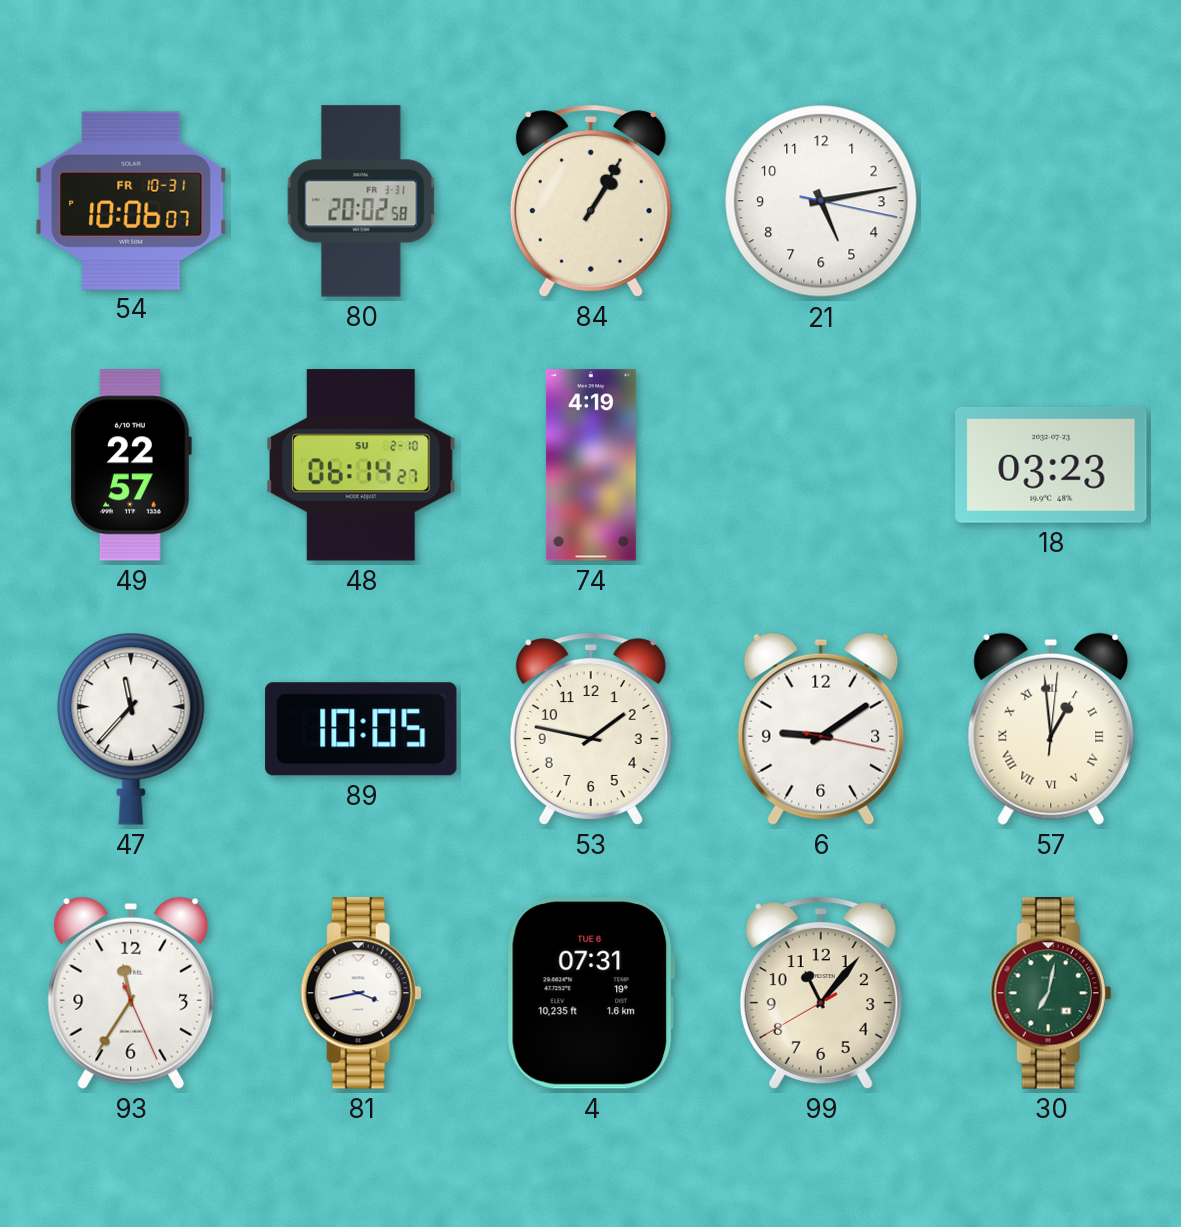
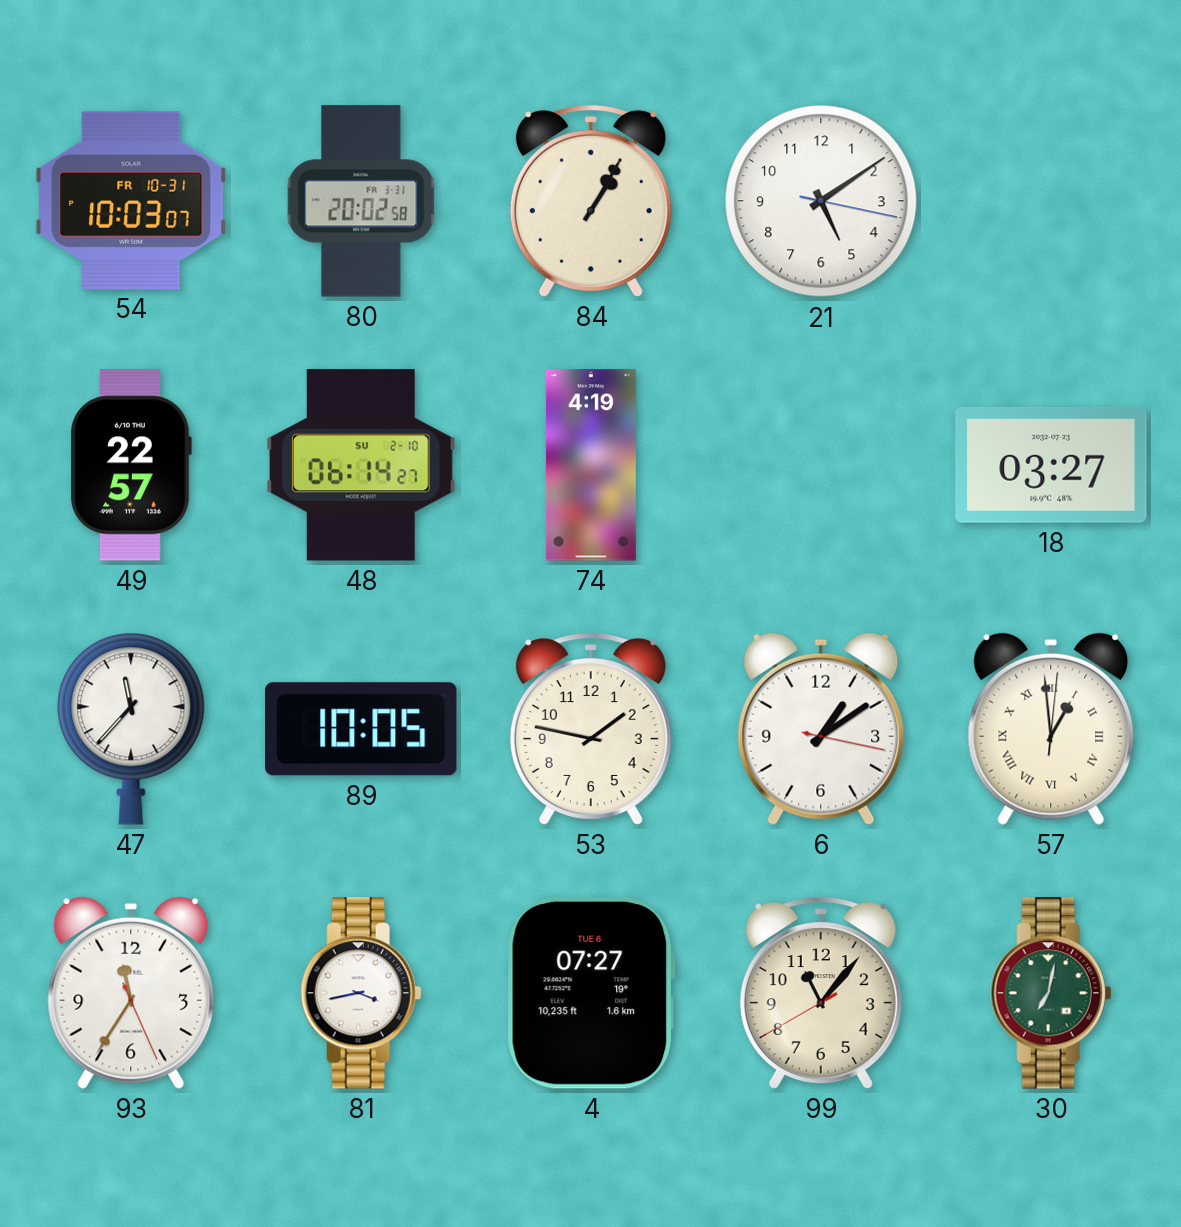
54: 10:06 -> 10:03 (131, 200)
21: 5:13 -> 5:09 (821, 201)
18: 03:23 -> 03:27 (1051, 465)
6: 9:09 -> 1:09 (821, 729)
4: 07:31 -> 07:27 (591, 993)
